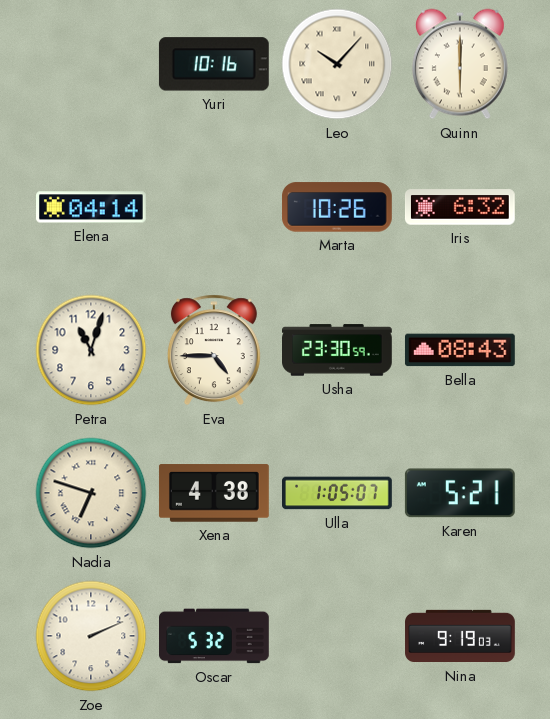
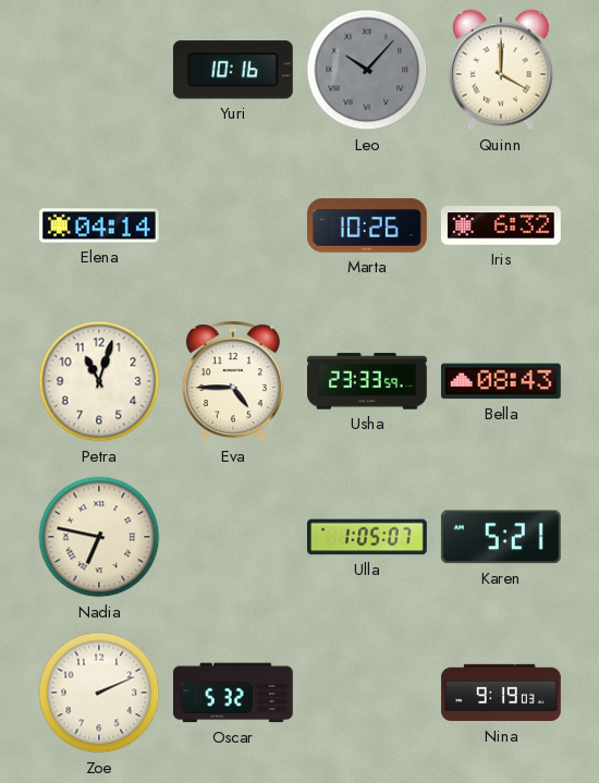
Leo dial: cream -> grey (367, 70)
Quinn: 6:00 -> 4:00 (501, 70)
Usha: 23:30 -> 23:33 (368, 381)
Nadia: 6:48 -> 6:47 (99, 537)
Xena: 4:38 -> none (214, 493)
